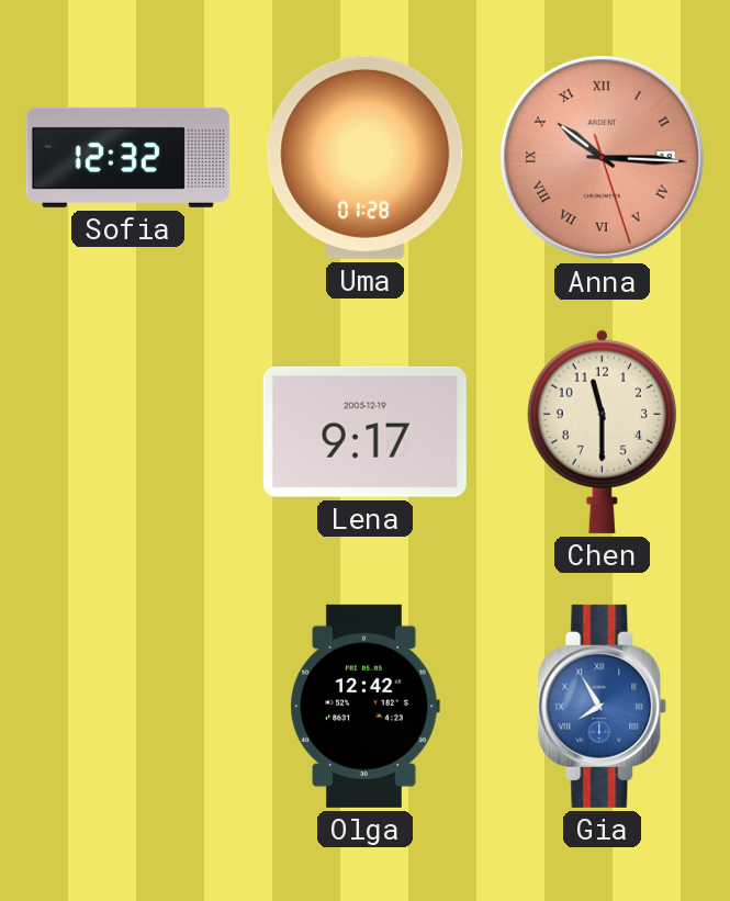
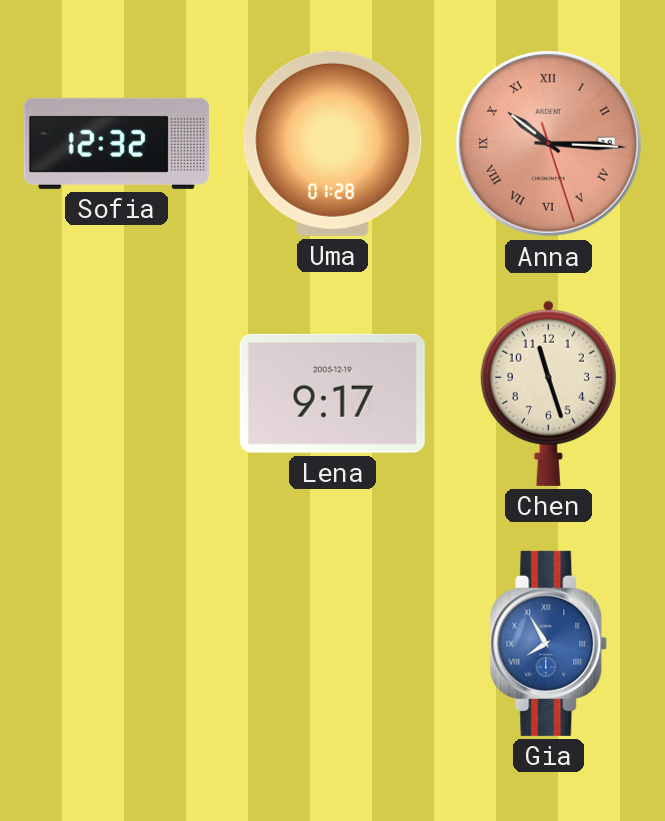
Chen: 11:30 -> 11:27 (548, 393)
Olga: 12:42 -> none (364, 706)
